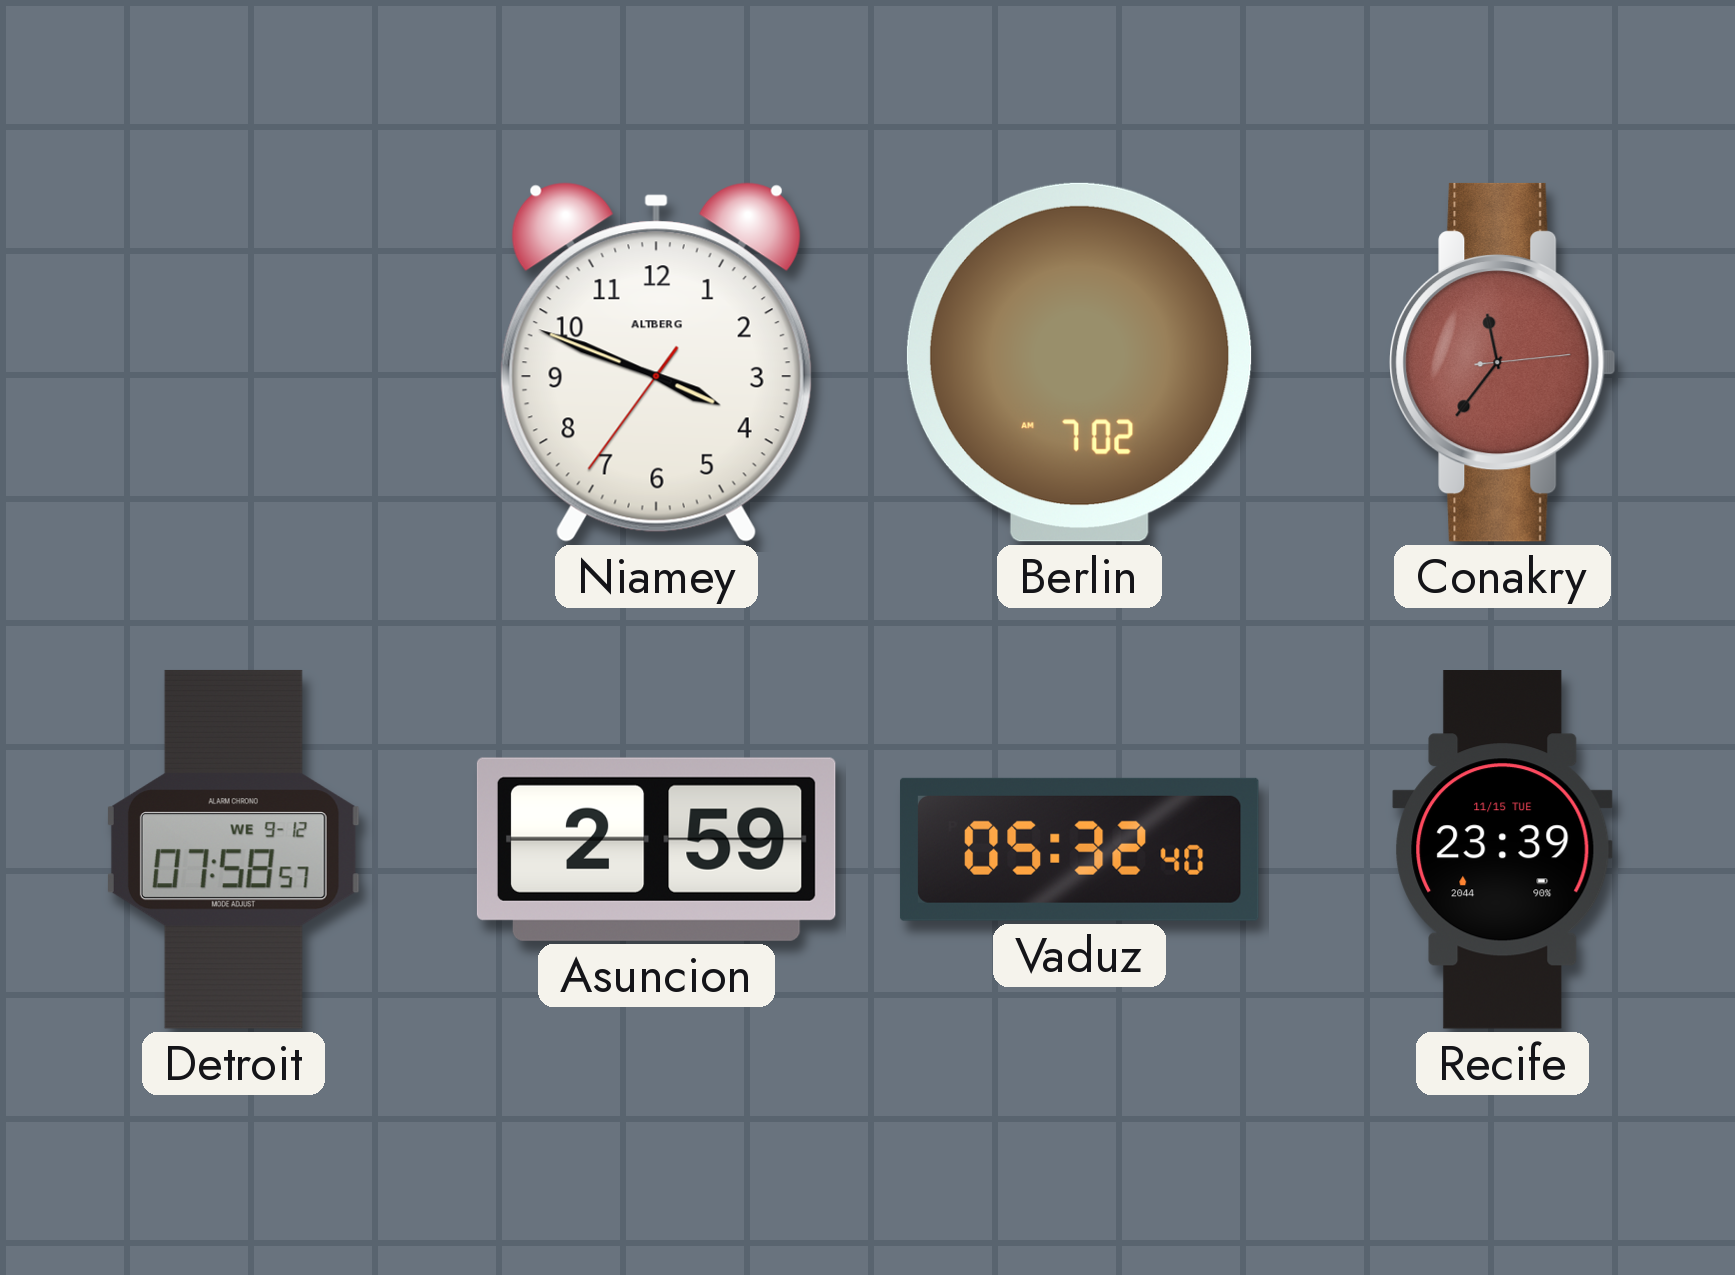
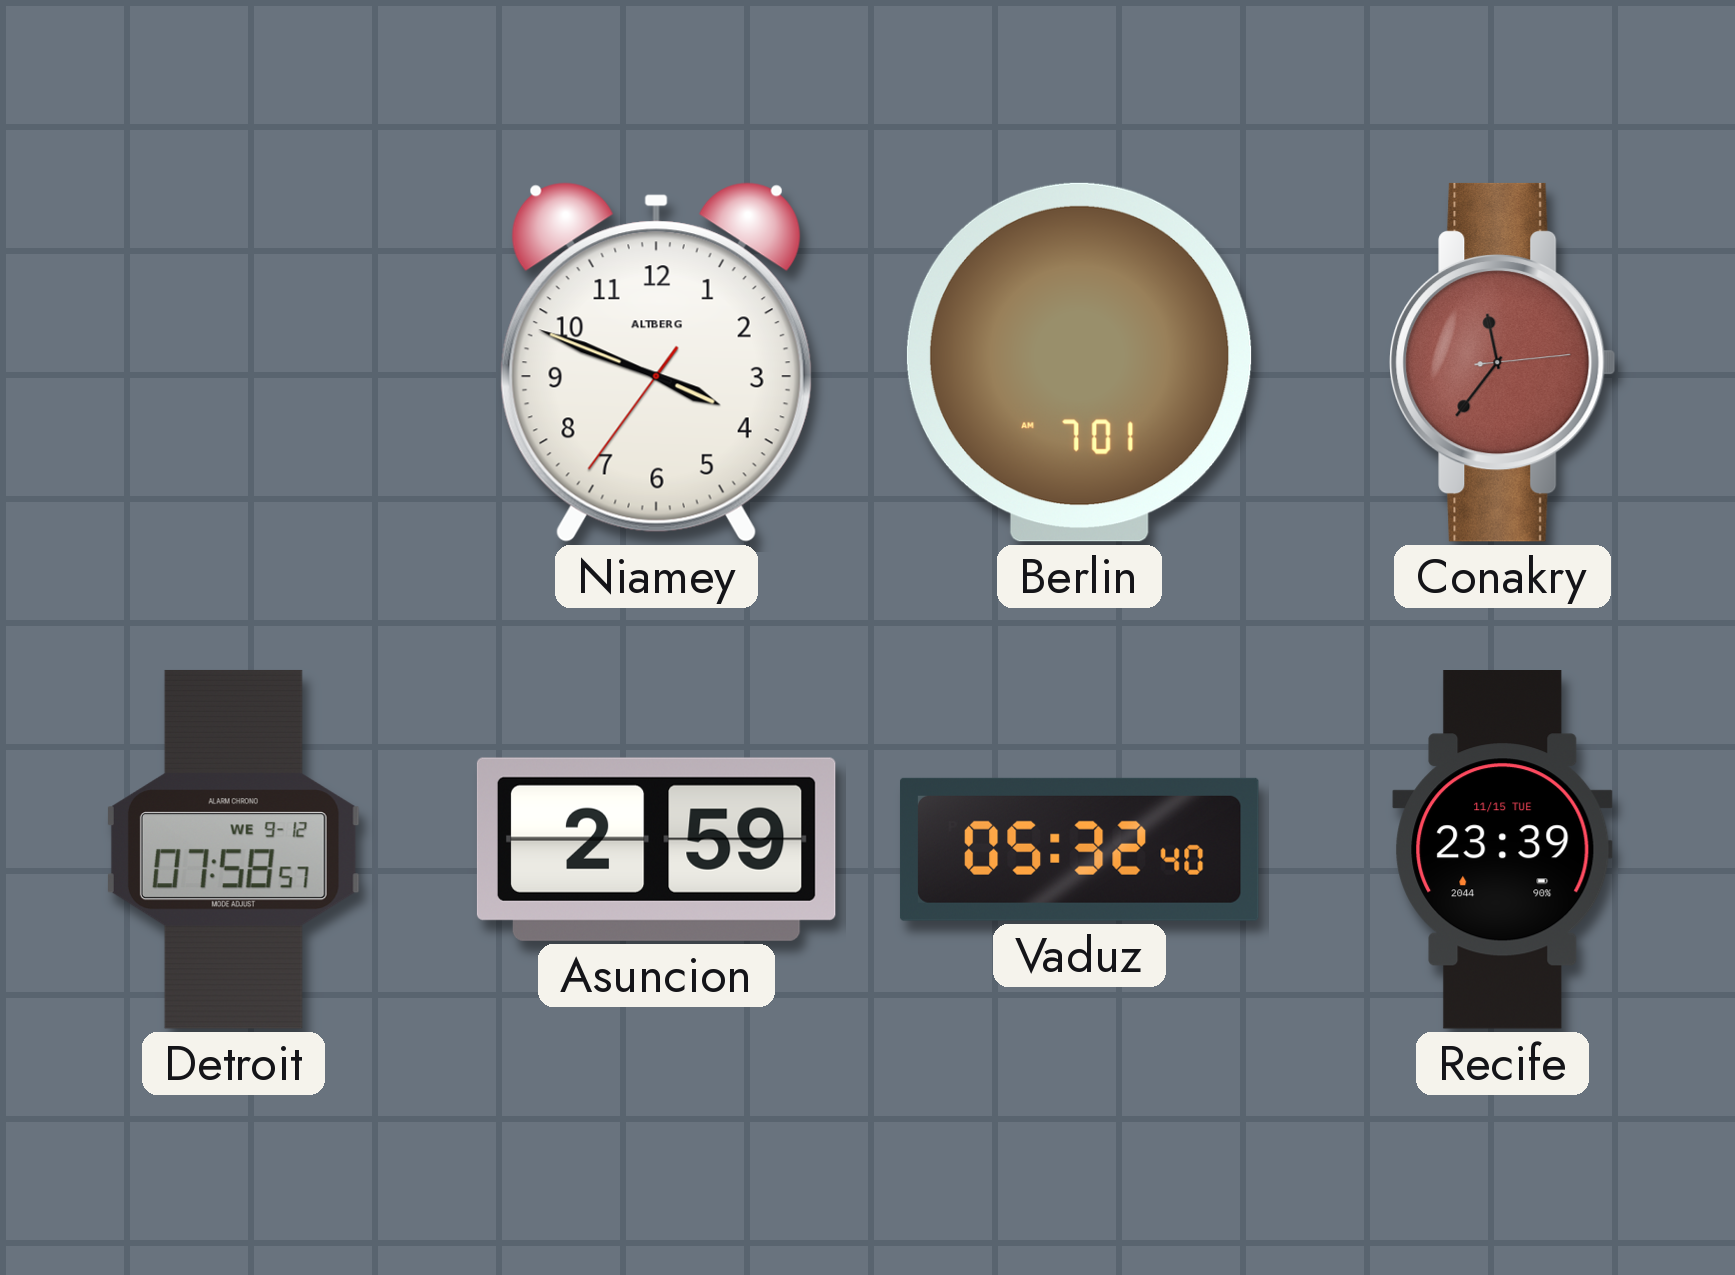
Berlin: 7:02 -> 7:01 (1079, 362)
